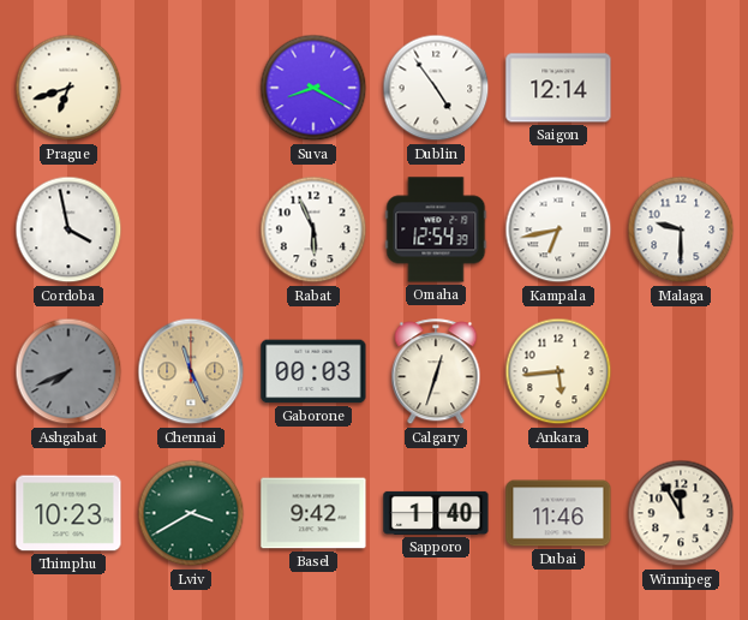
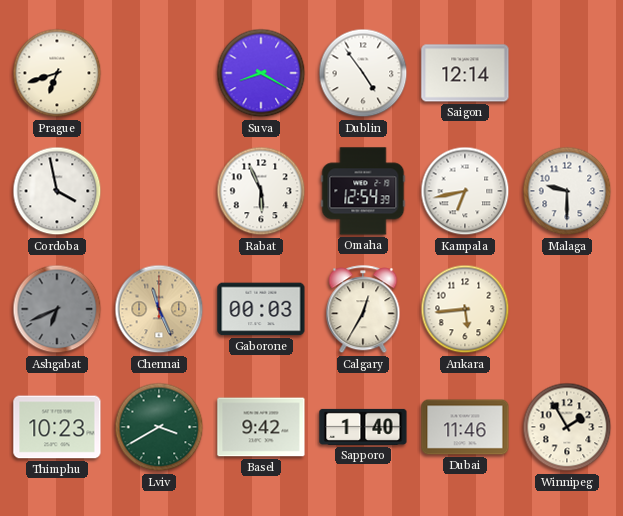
Ashgabat: 7:41 -> 6:41 (57, 309)
Calgary: 12:33 -> 12:35 (363, 310)
Winnipeg: 11:55 -> 1:55 (567, 427)
